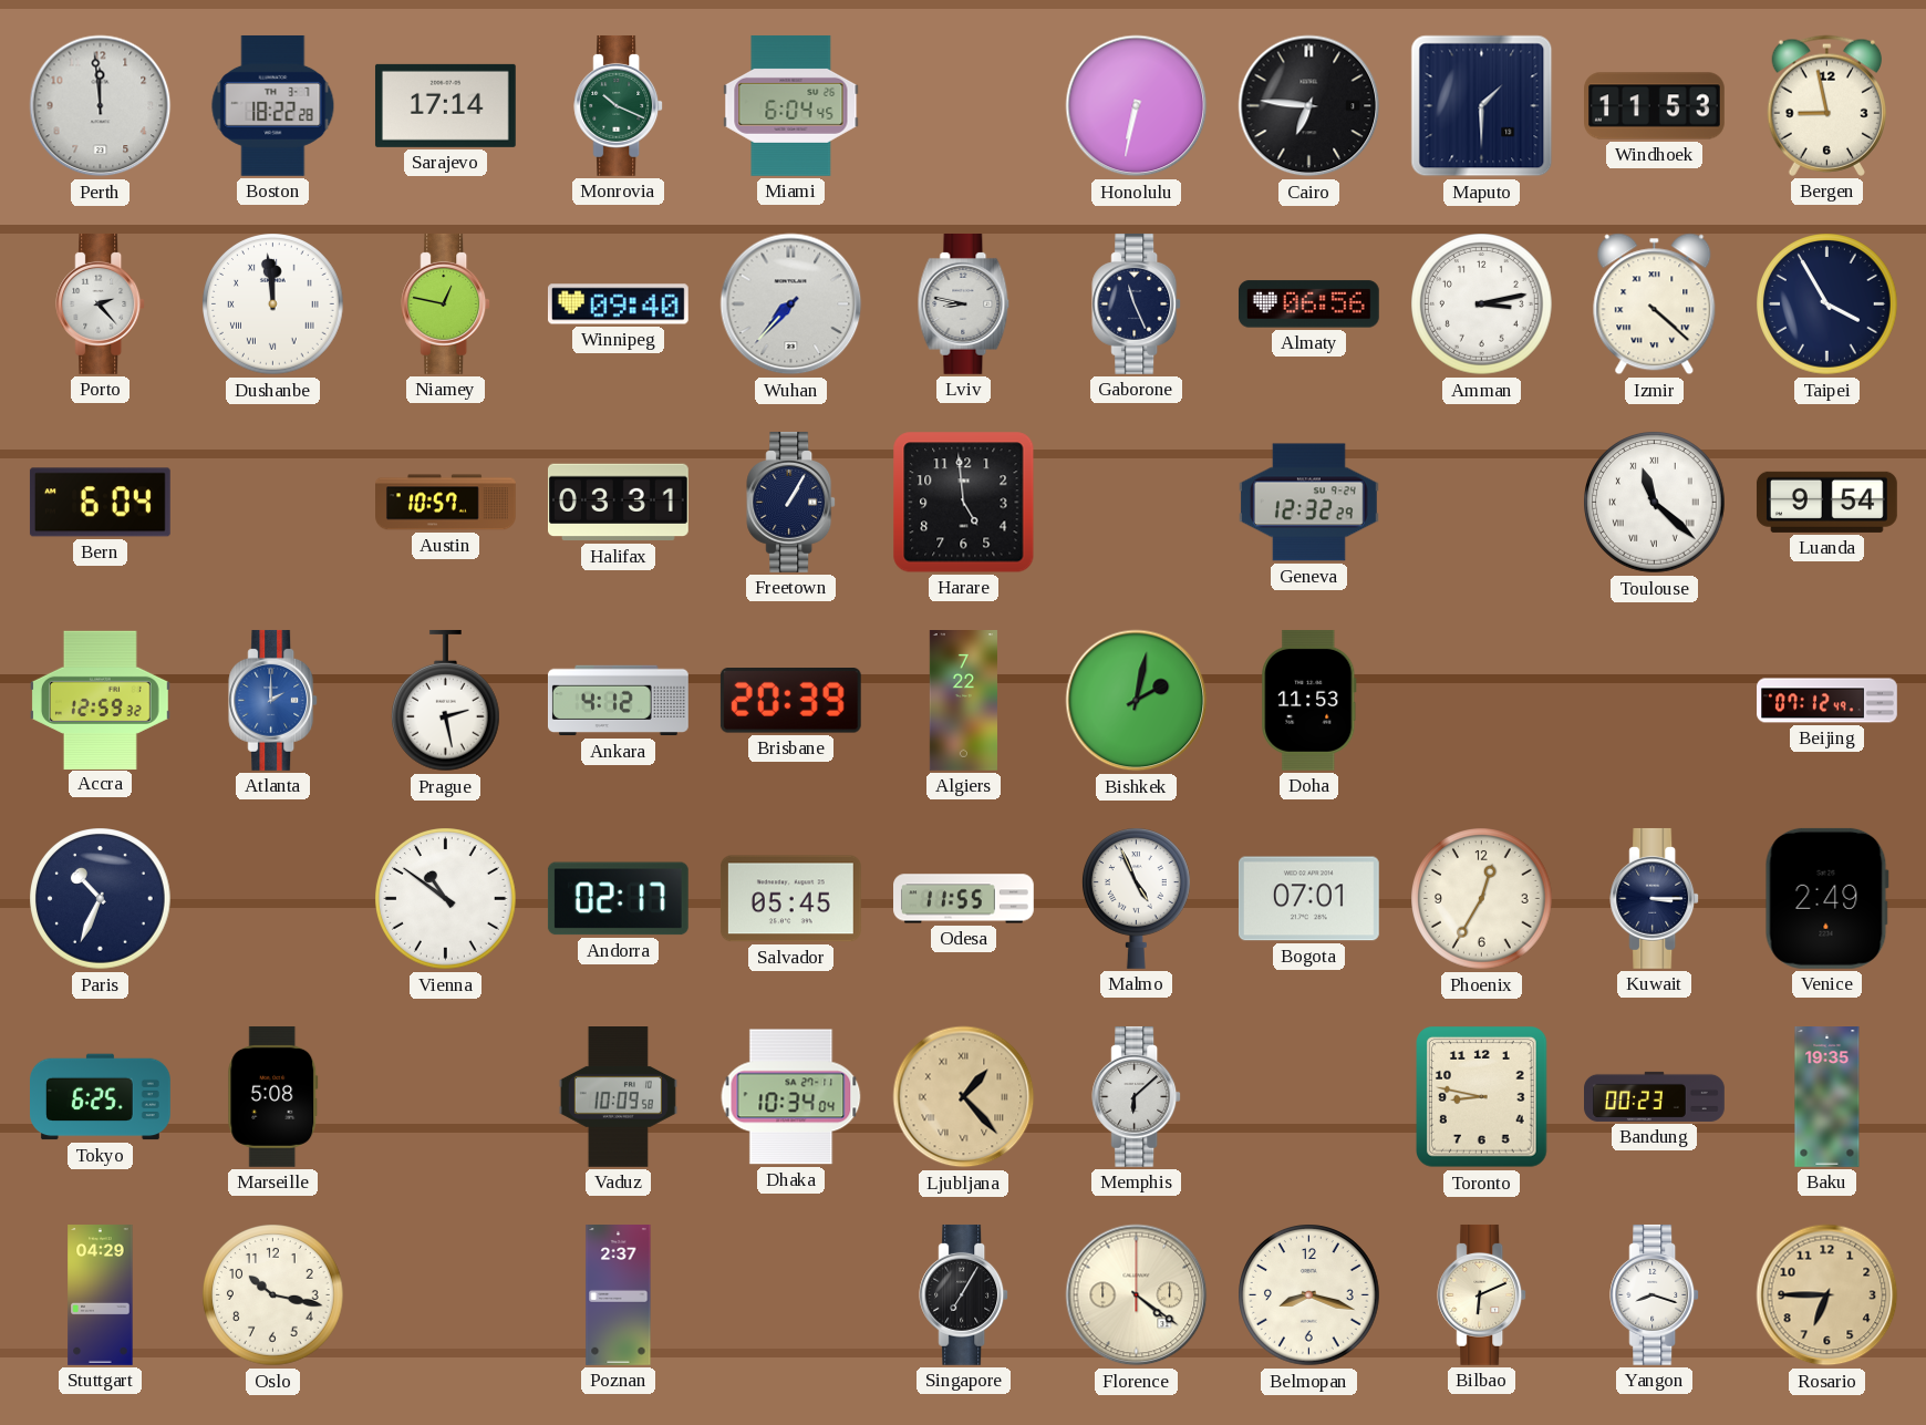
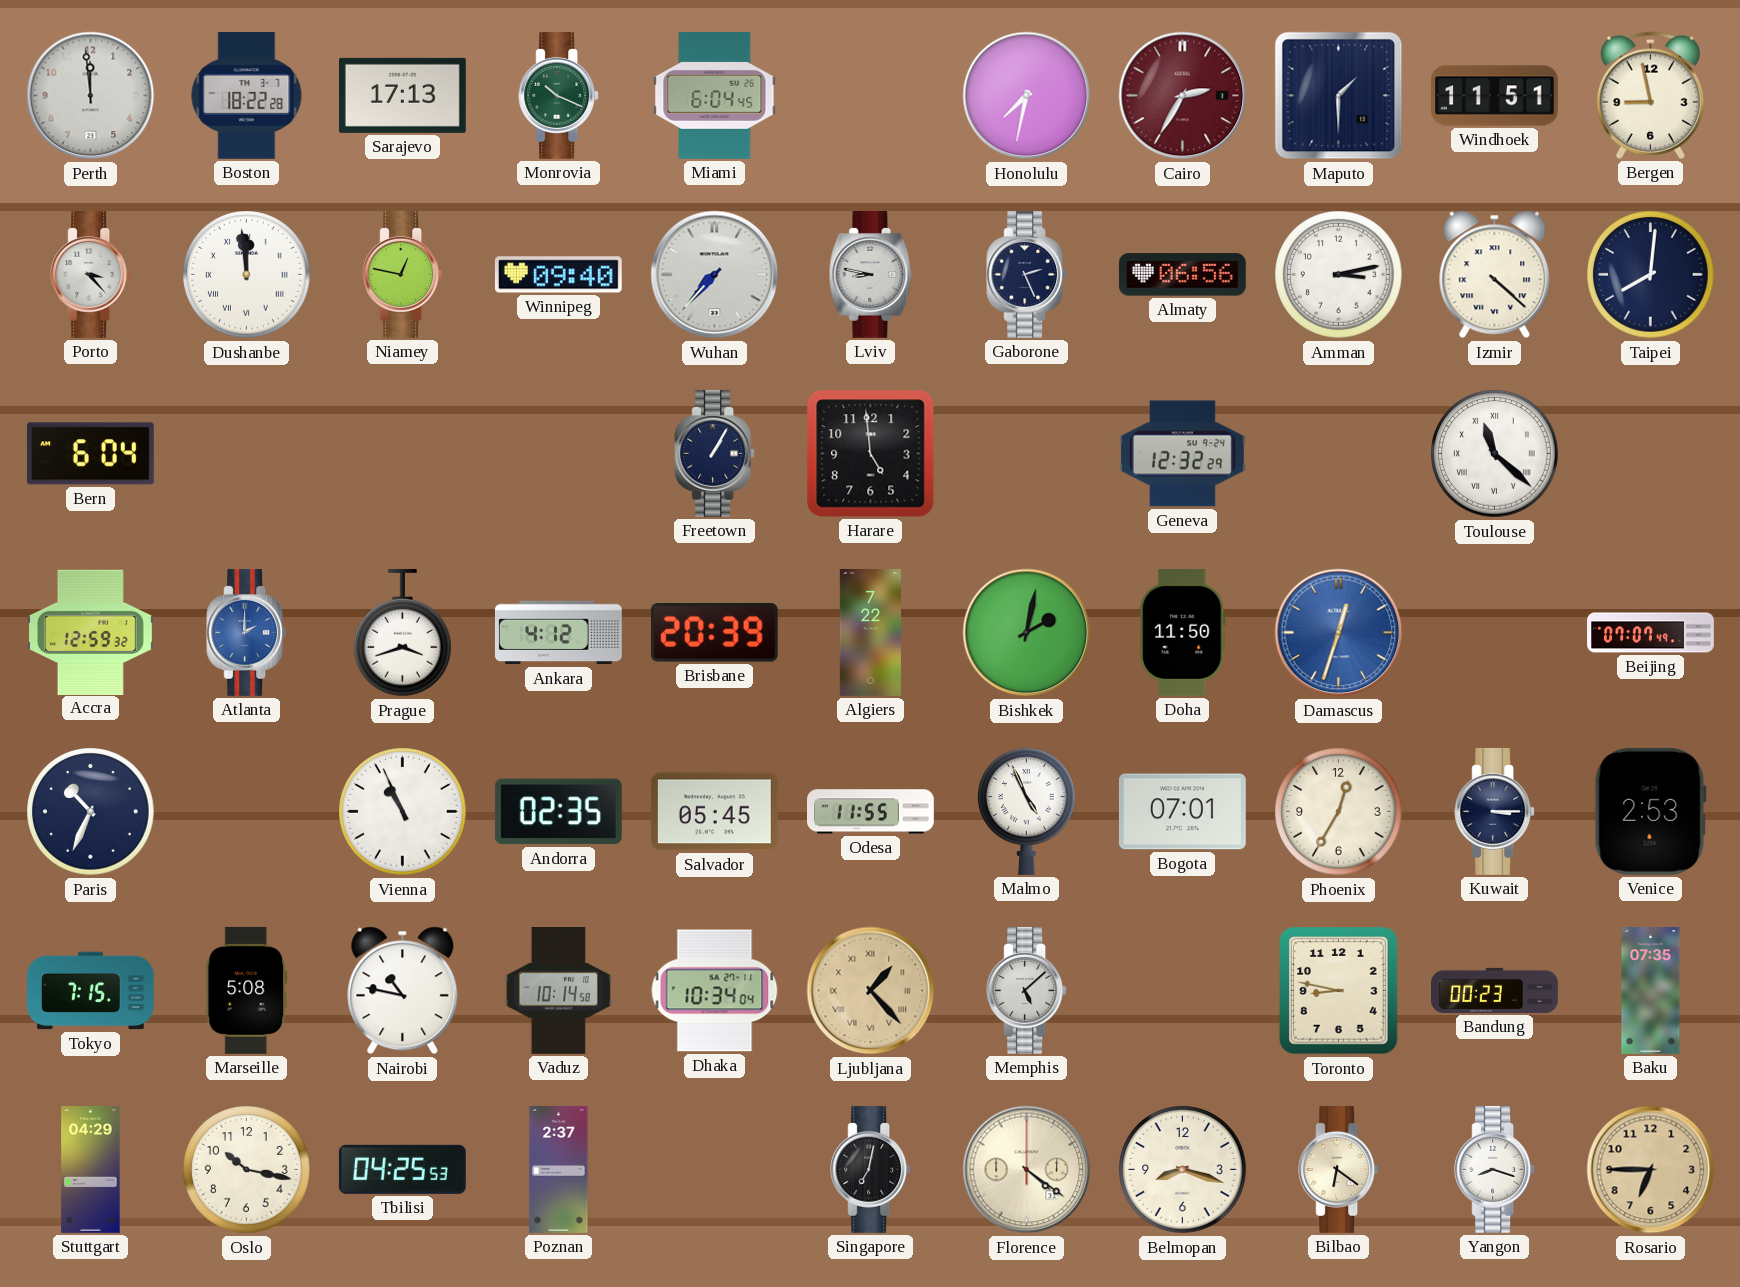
Sarajevo: 17:14 -> 17:13 (402, 95)
Honolulu: 6:32 -> 7:32 (1027, 96)
Cairo: 6:46 -> 2:35 (1183, 96)
Cairo dial: black -> burgundy (1183, 96)
Windhoek: 11:53 -> 11:51 (1495, 96)
Porto: 2:23 -> 3:23 (91, 274)
Gaborone: 11:26 -> 2:26 (1027, 274)
Taipei: 3:55 -> 8:01 (1651, 275)
Austin: 10:57 -> none (446, 503)
Halifax: 03:31 -> none (619, 503)
Luanda: 9:54 -> none (1826, 502)
Prague: 2:28 -> 3:42 (403, 633)
Doha: 11:53 -> 11:50 (1183, 632)
Damascus: none -> 12:33 (1339, 633)
Beijing: 07:12 -> 07:07 (1651, 633)
Vienna: 10:51 -> 10:56 (403, 812)
Andorra: 02:17 -> 02:35 (558, 812)
Venice: 2:49 -> 2:53 (1650, 811)
Tokyo: 6:25 -> 7:15 (91, 991)
Nairobi: none -> 10:47 (403, 991)
Vaduz: 10:09 -> 10:14 (558, 991)
Memphis: 6:08 -> 5:08 (1027, 990)
Baku: 19:35 -> 07:35 (1651, 991)
Tbilisi: none -> 04:25 (402, 1169)
Singapore: 7:05 -> 7:02 (871, 1169)
Bilbao: 6:11 -> 6:21 (1339, 1169)
